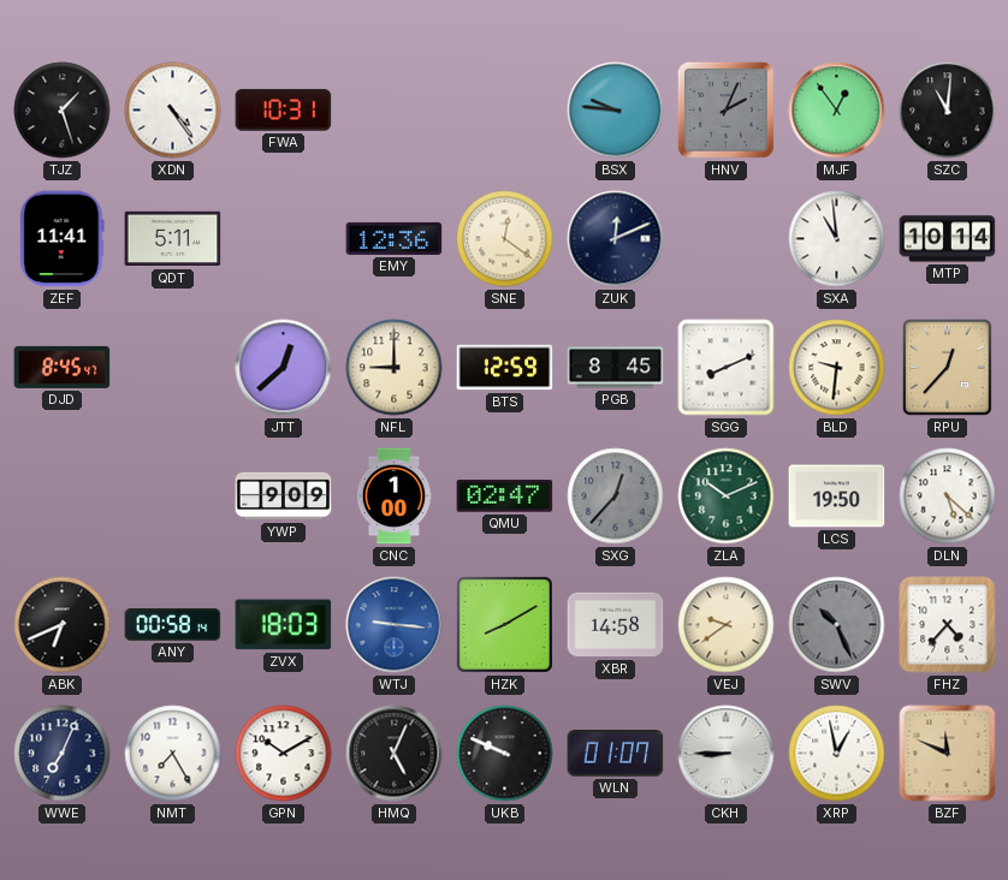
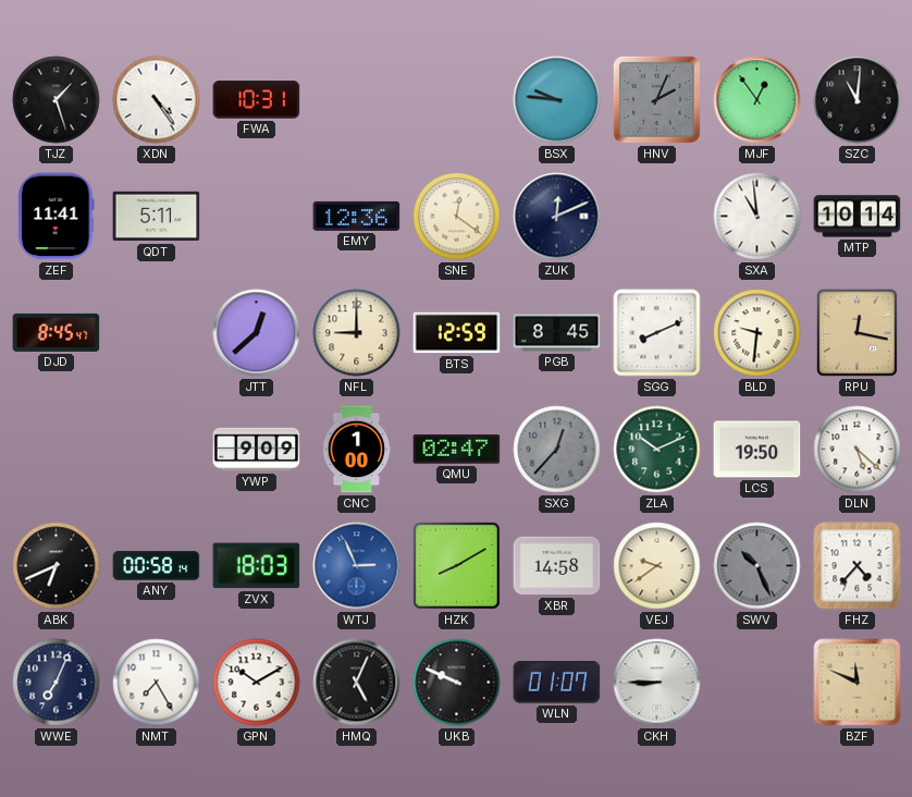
RPU: 12:37 -> 12:17 (858, 333)
WTJ: 9:16 -> 2:56 (357, 566)
XRP: 12:58 -> none (837, 754)
